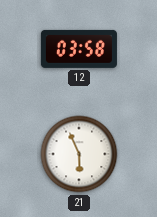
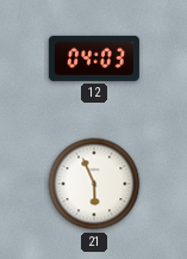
12: 03:58 -> 04:03 (94, 58)
